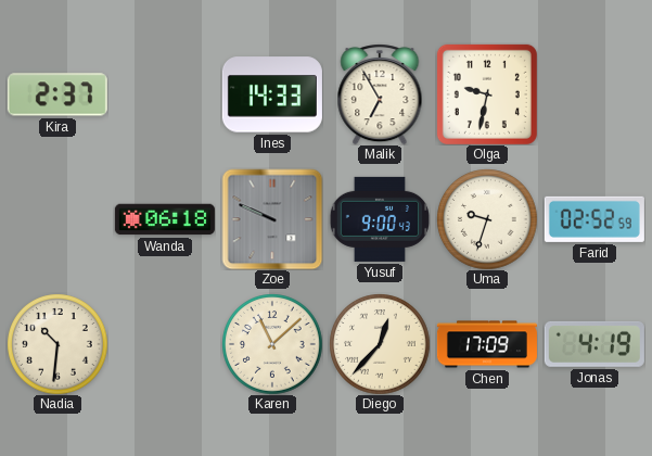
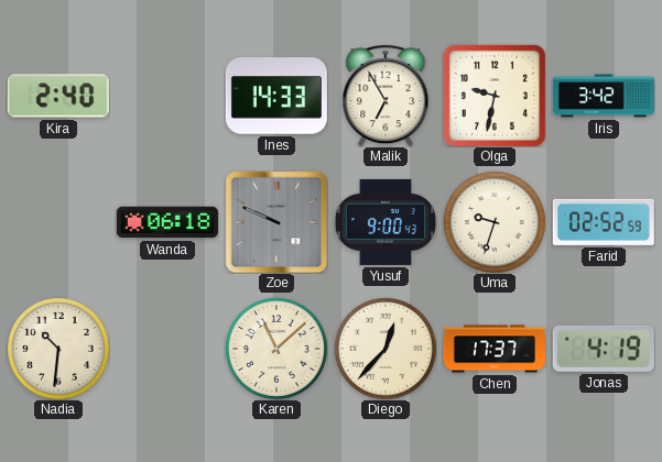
Kira: 2:37 -> 2:40 (58, 96)
Iris: none -> 3:42 (604, 96)
Chen: 17:09 -> 17:37 (495, 349)
